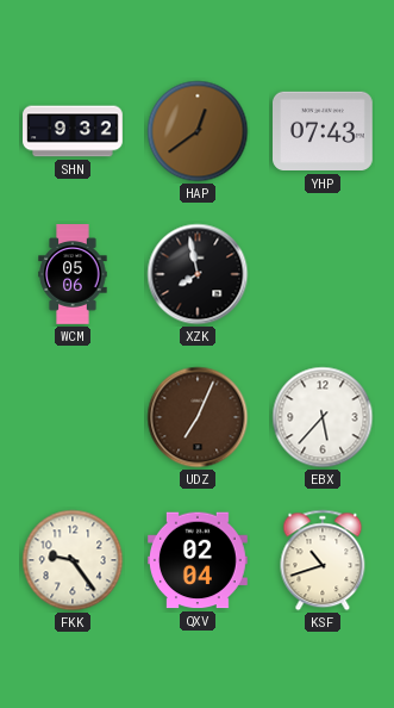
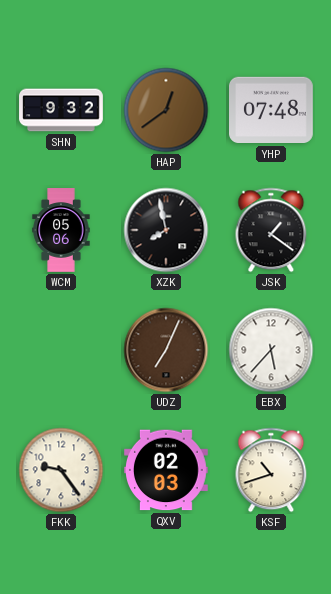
YHP: 07:43 -> 07:48 (272, 110)
JSK: none -> 1:21 (271, 230)
QXV: 02:04 -> 02:03 (167, 470)
